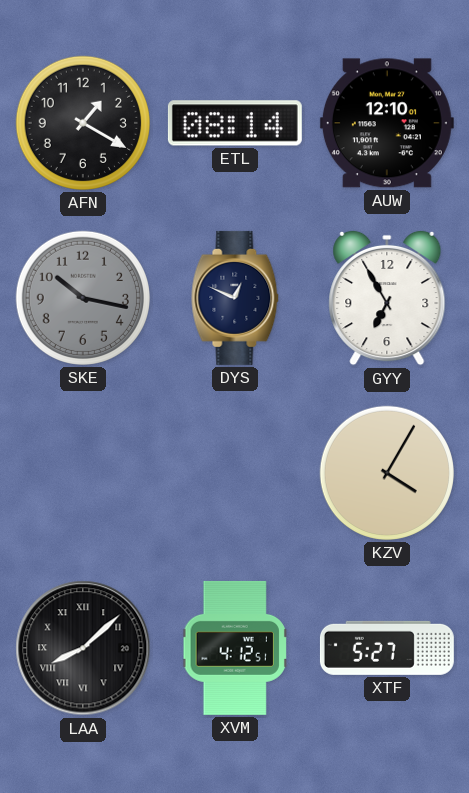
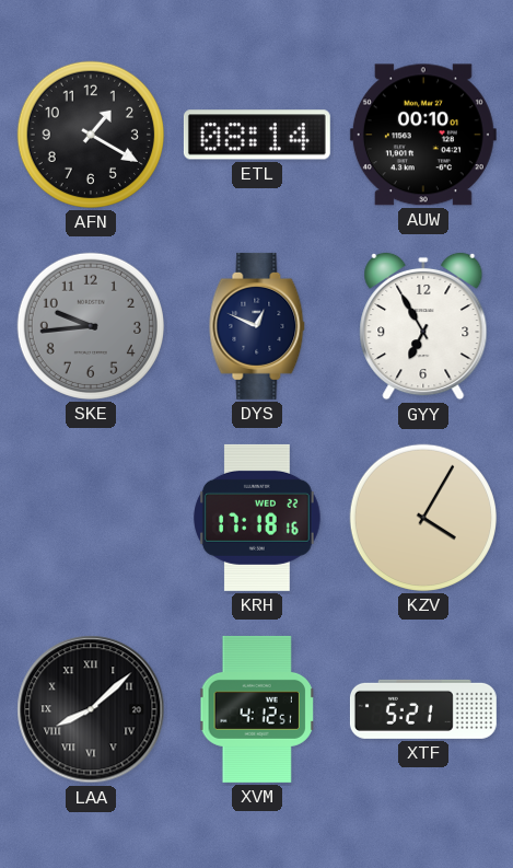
AUW: 12:10 -> 00:10 (423, 135)
SKE: 10:17 -> 9:44 (91, 326)
KRH: none -> 17:18 (258, 518)
XTF: 5:27 -> 5:21 (423, 709)
